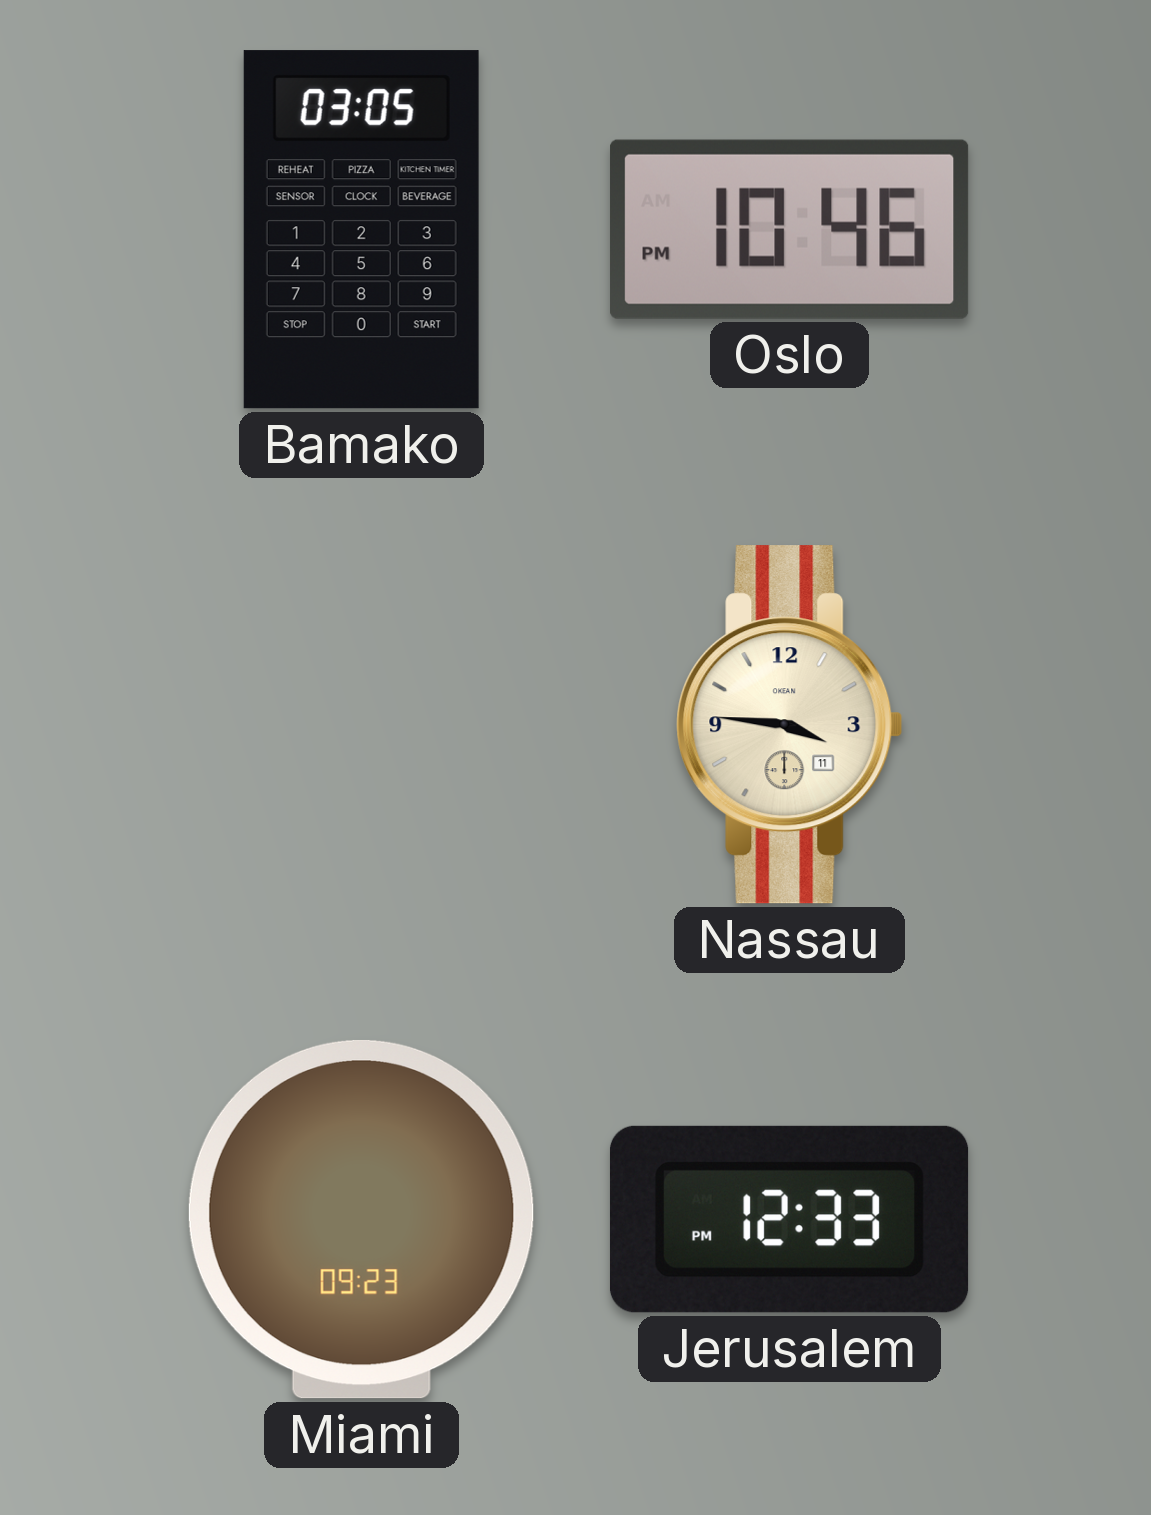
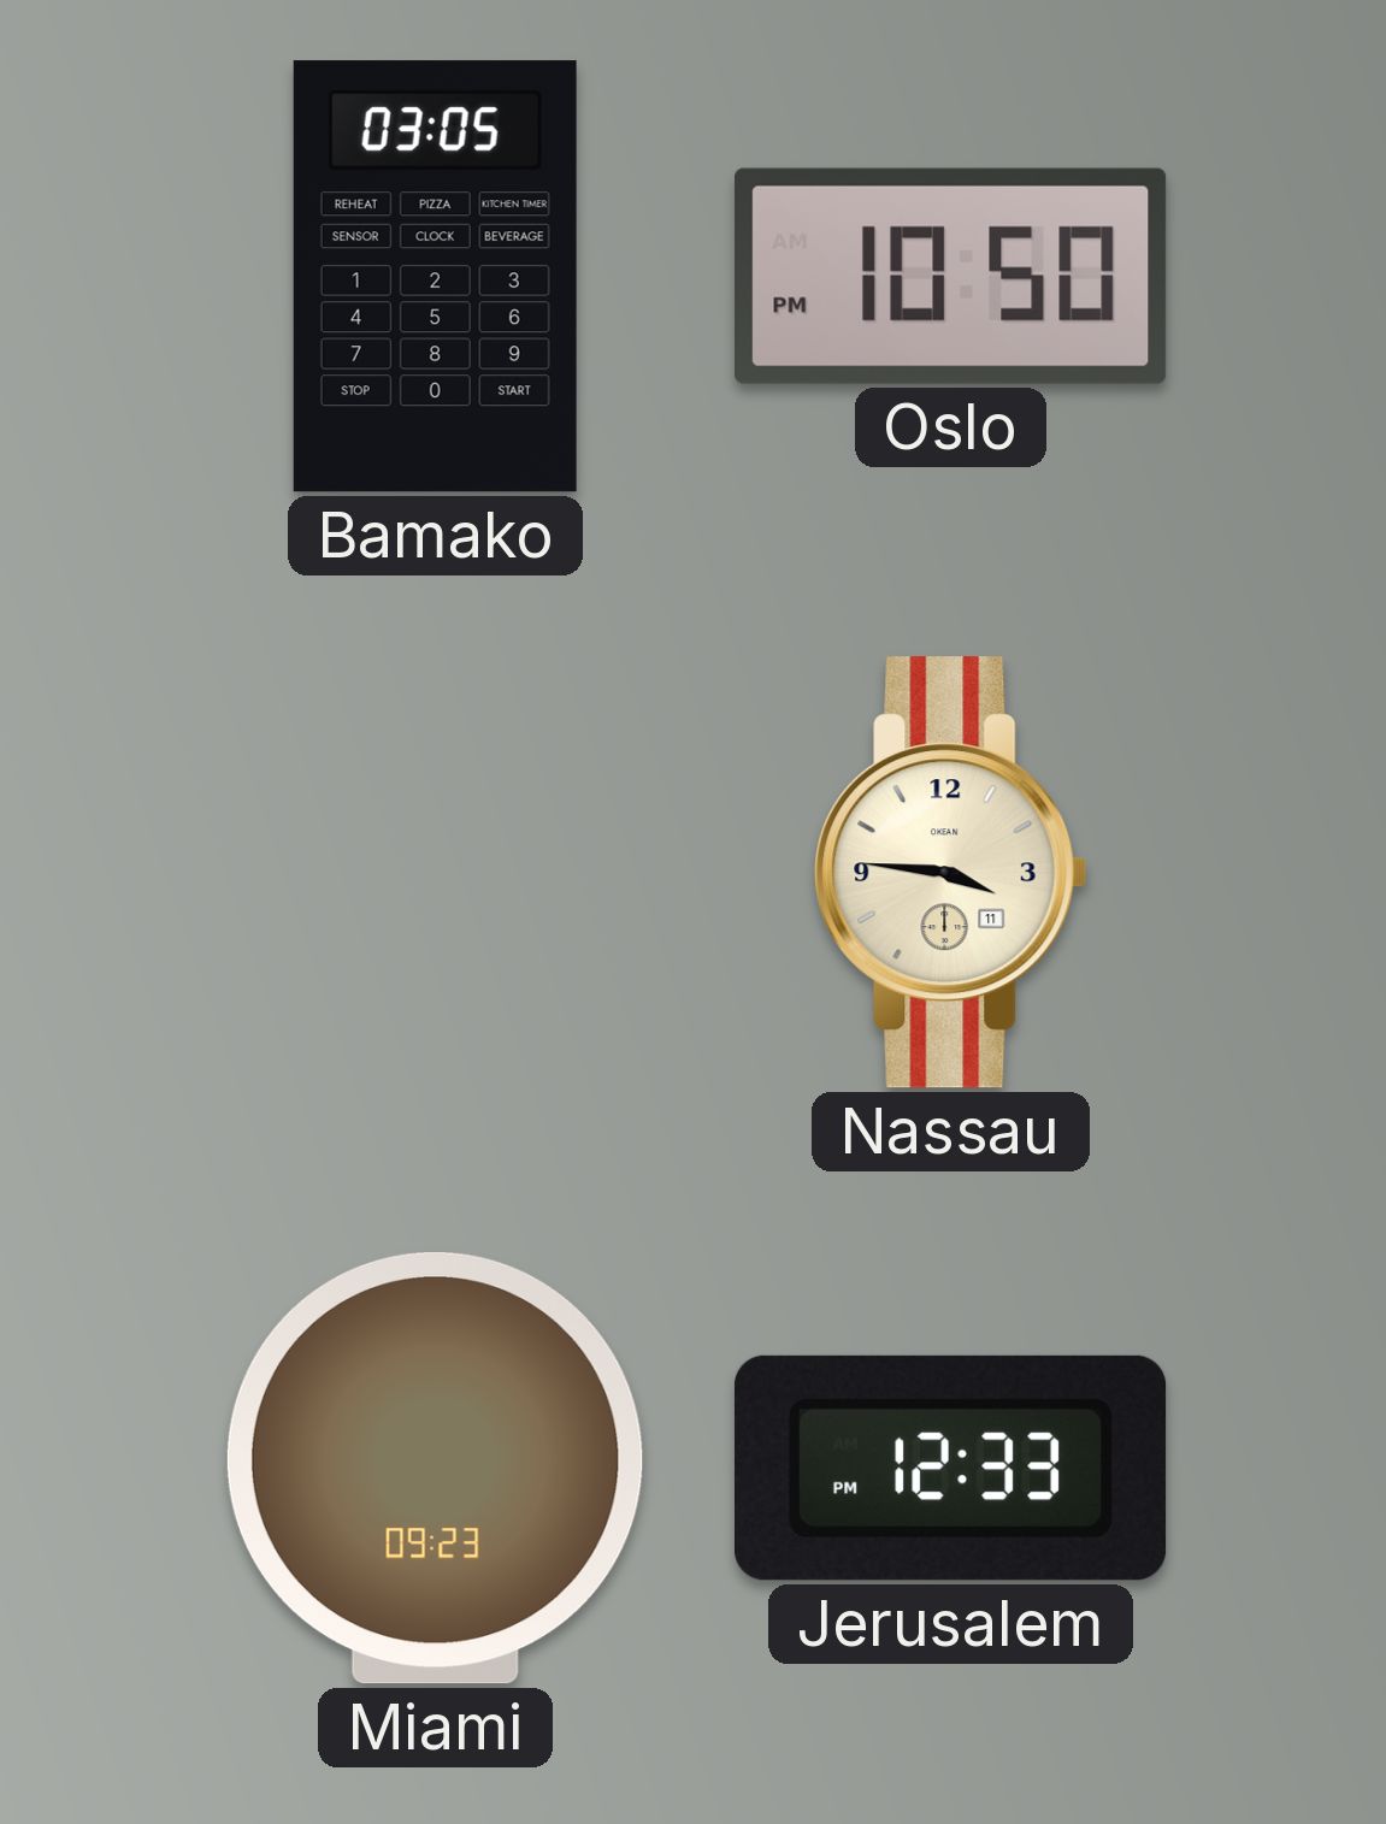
Oslo: 10:46 -> 10:50 (951, 276)
